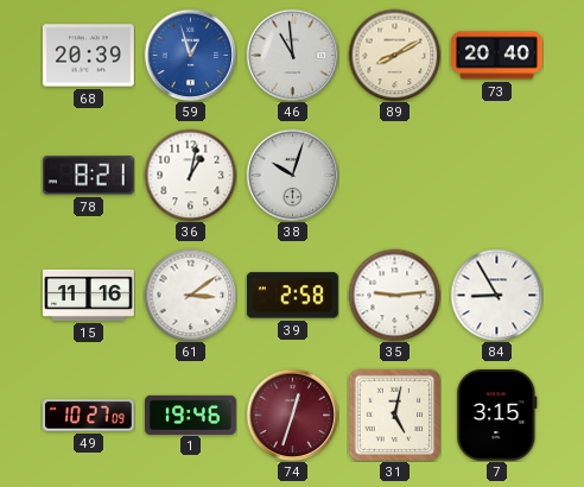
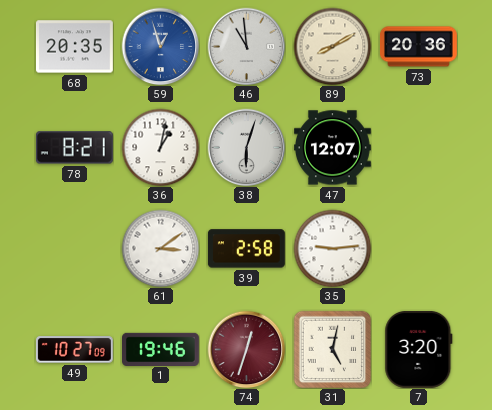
68: 20:39 -> 20:35 (74, 47)
73: 20:40 -> 20:36 (419, 47)
38: 10:03 -> 6:03 (246, 147)
47: none -> 12:07 (333, 148)
15: 11:16 -> none (89, 295)
84: 8:55 -> none (496, 295)
7: 3:15 -> 3:20 (419, 349)
